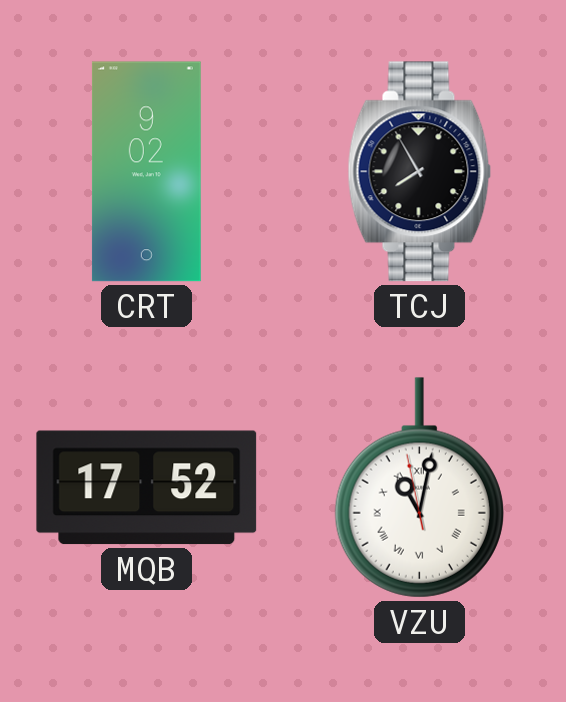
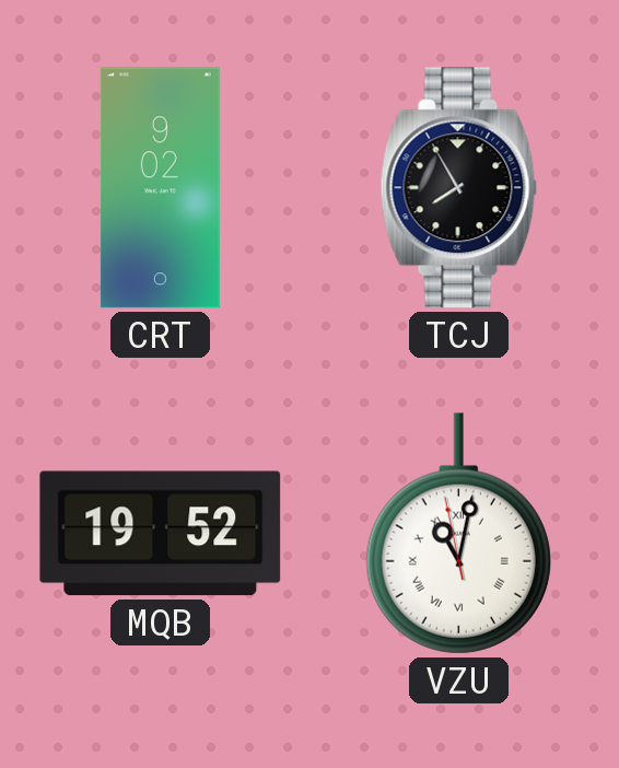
MQB: 17:52 -> 19:52 (161, 534)
